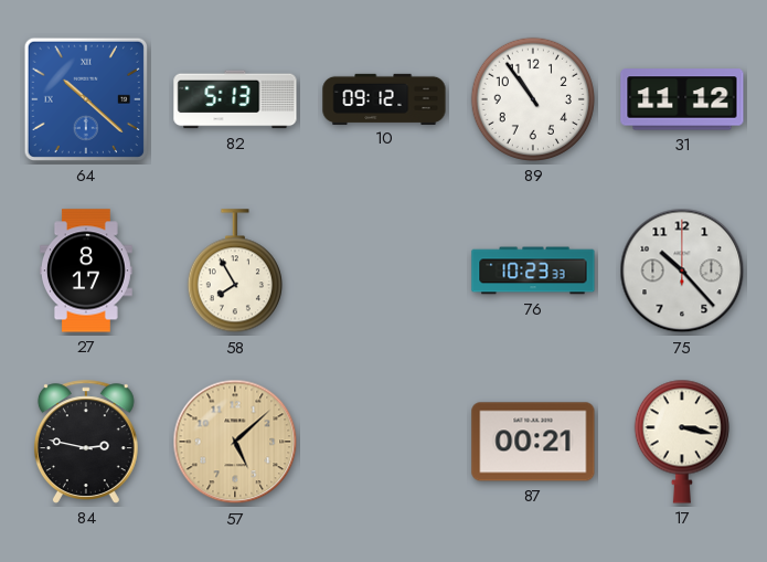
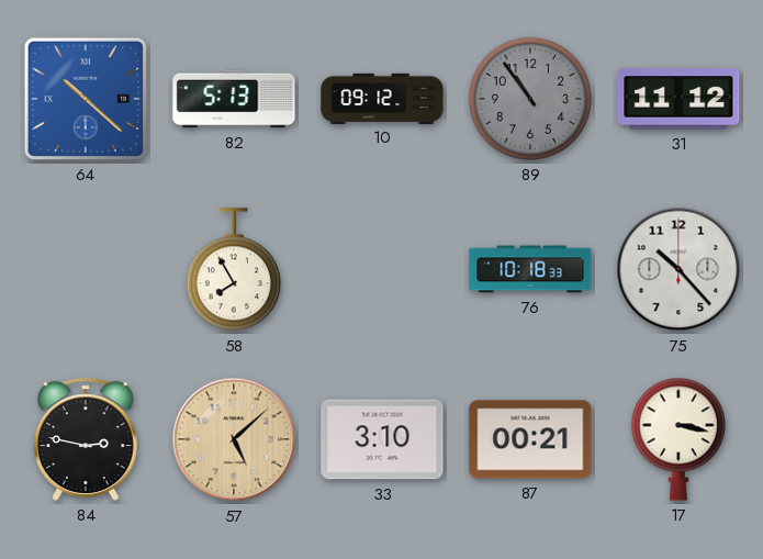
89 dial: white -> grey (530, 99)
27: 8:17 -> none (86, 271)
76: 10:23 -> 10:18 (530, 269)
33: none -> 3:10 (382, 439)
